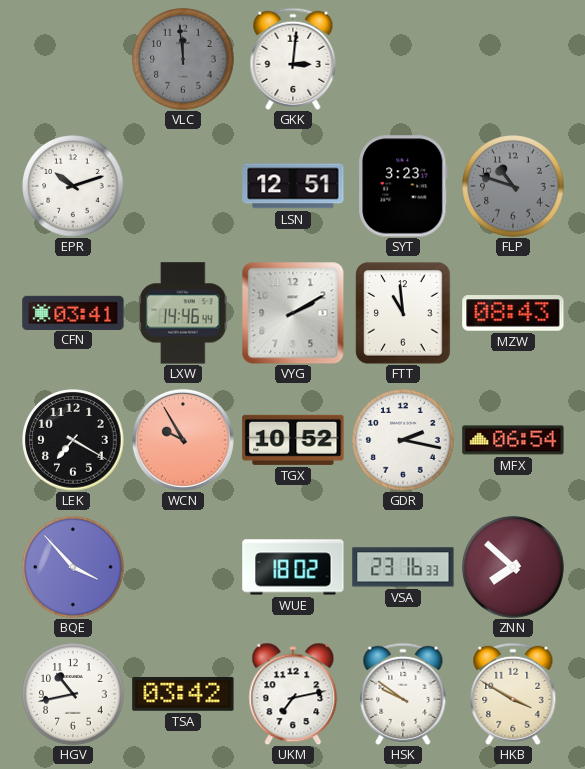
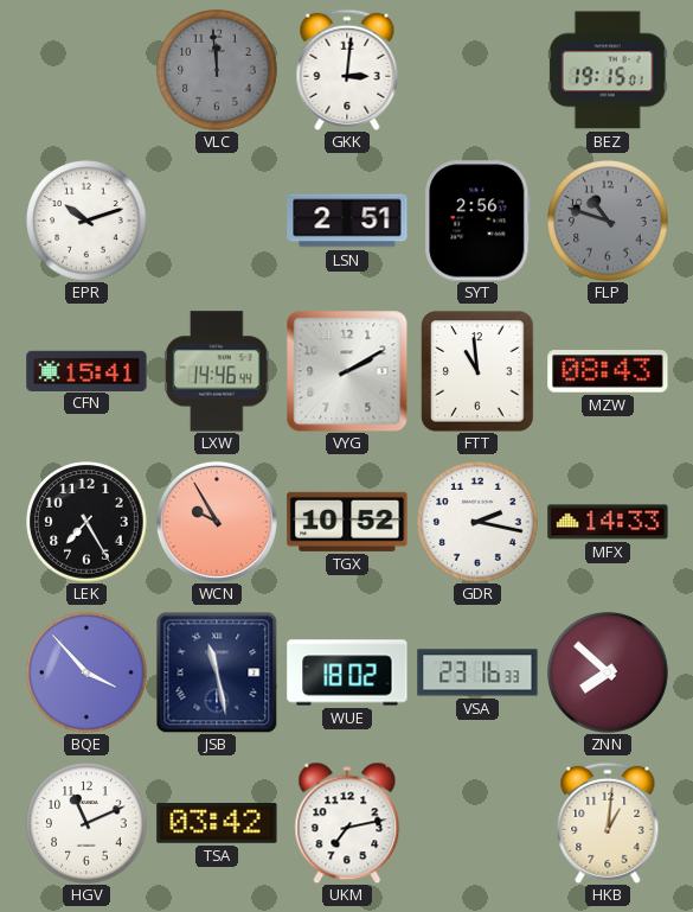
BEZ: none -> 19:15 (608, 70)
LSN: 12:51 -> 2:51 (347, 221)
SYT: 3:23 -> 2:56 (477, 221)
CFN: 03:41 -> 15:41 (86, 370)
LEK: 7:20 -> 7:25 (86, 522)
MFX: 06:54 -> 14:33 (608, 522)
JSB: none -> 11:28 (217, 672)
HGV: 10:43 -> 11:11 (86, 823)
HSK: 9:51 -> none (403, 694)
HKB: 3:50 -> 1:01 (608, 823)
